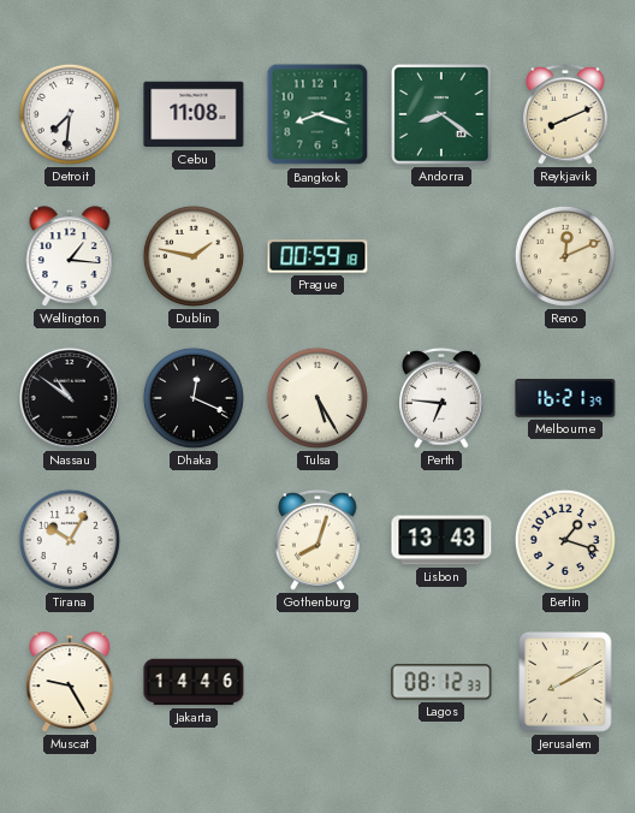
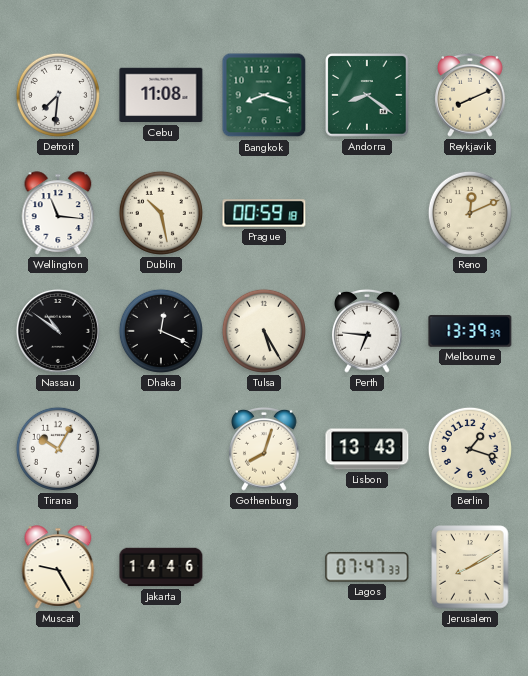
Wellington: 1:16 -> 11:16 (58, 213)
Dublin: 1:47 -> 10:28 (161, 213)
Melbourne: 16:21 -> 13:39 (470, 331)
Lagos: 08:12 -> 07:47 (367, 567)
